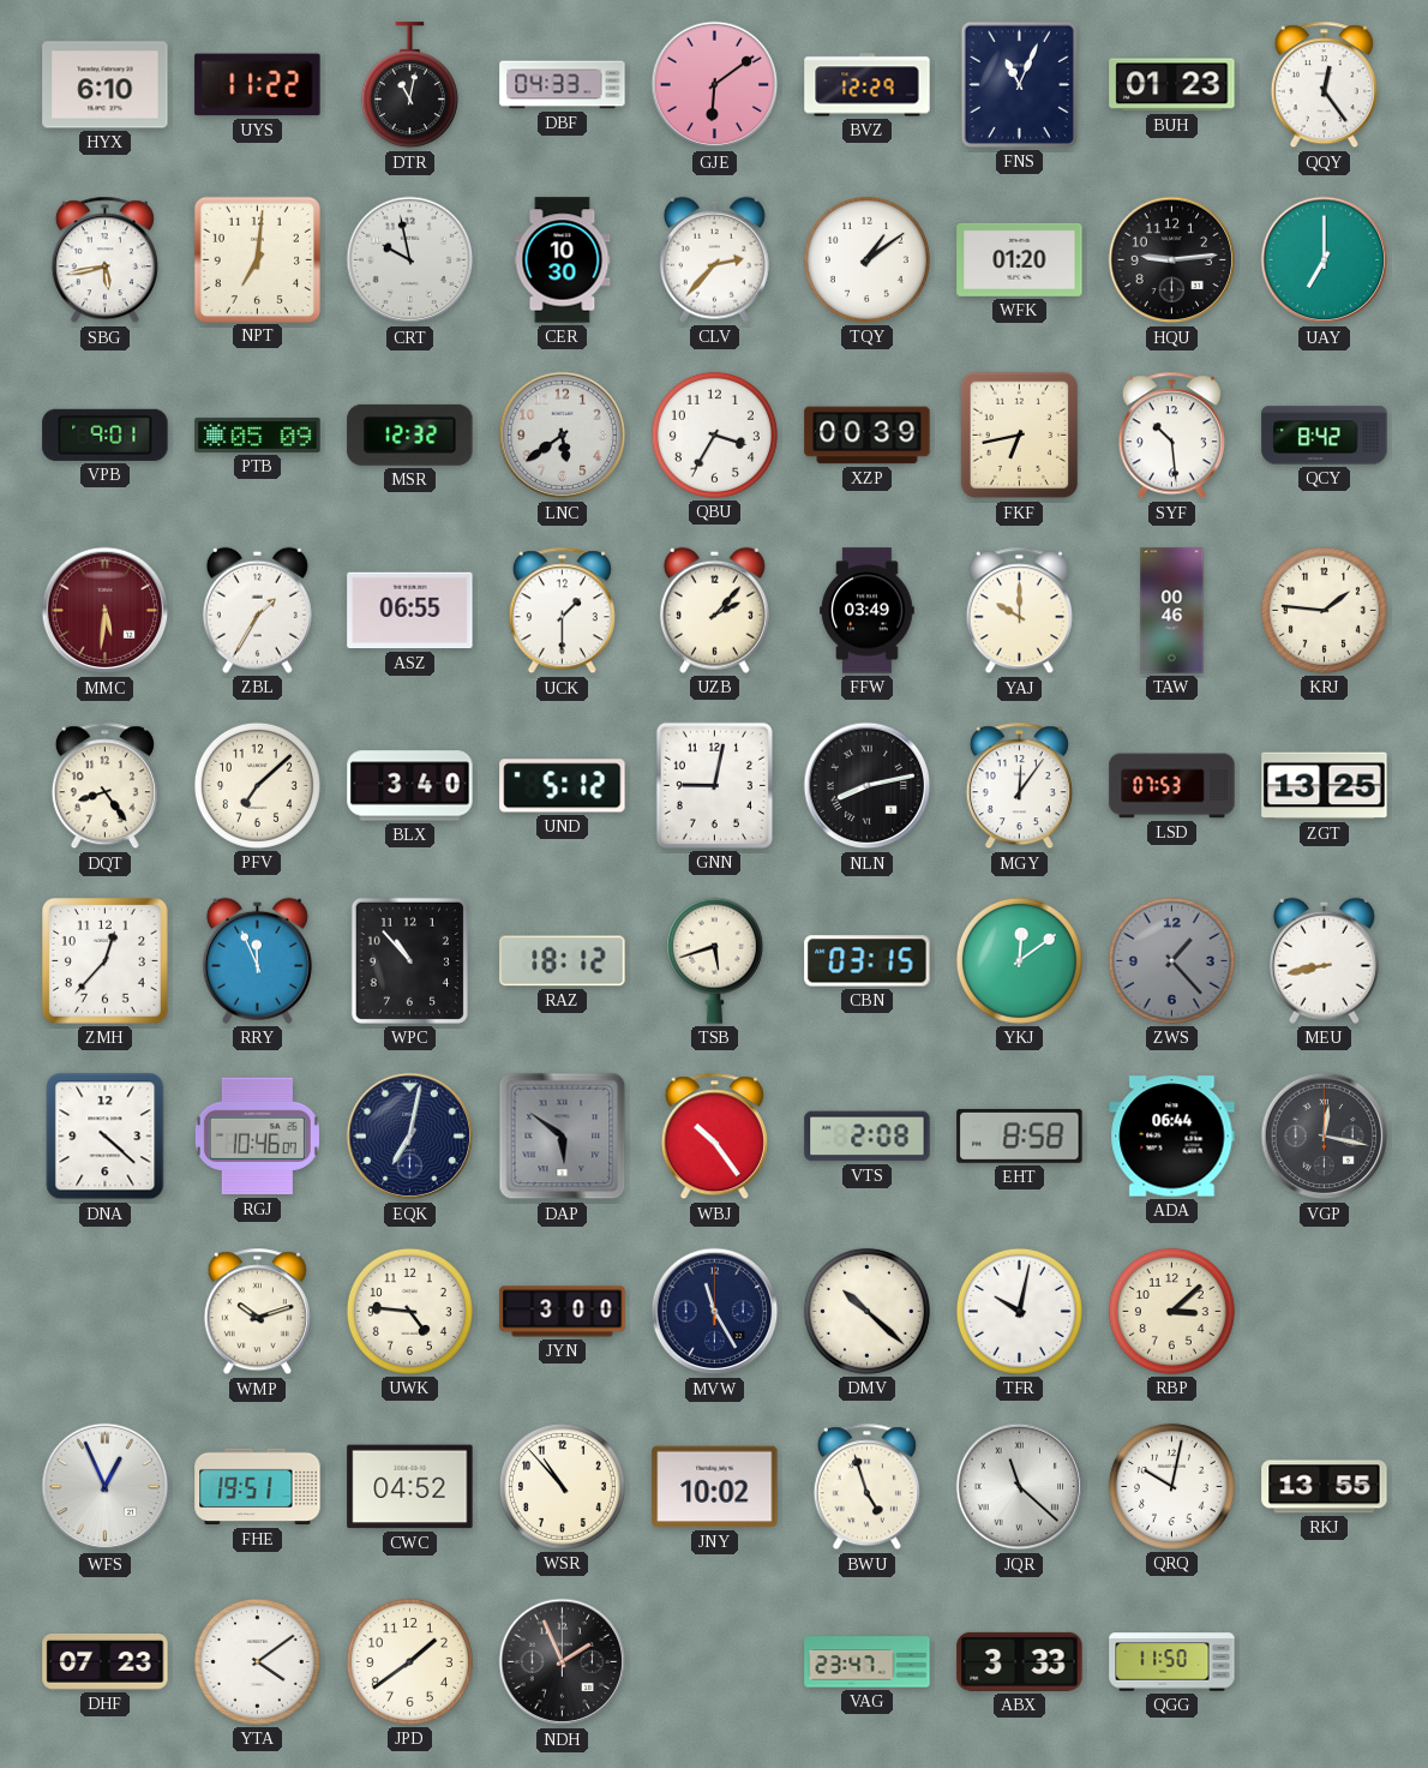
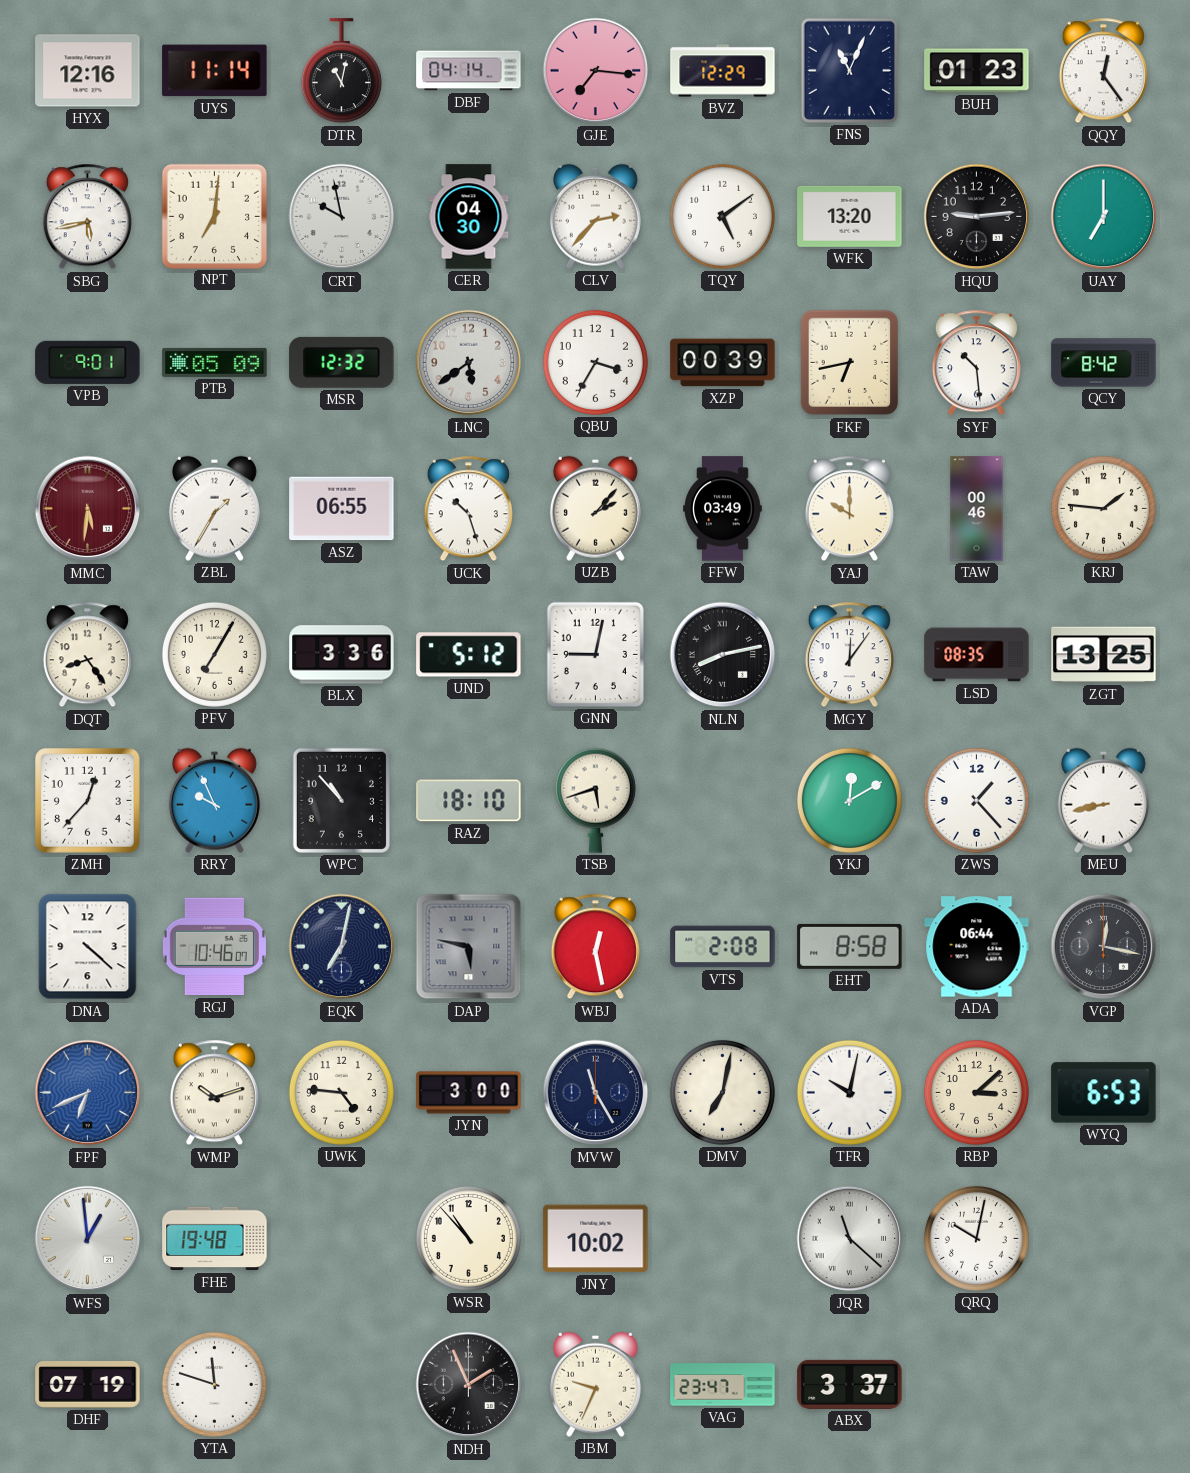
HYX: 6:10 -> 12:16 (88, 71)
UYS: 11:22 -> 11:14 (215, 71)
DBF: 04:33 -> 04:14 (469, 71)
GJE: 6:09 -> 7:16 (596, 71)
CER: 10:30 -> 04:30 (469, 217)
TQY: 1:09 -> 5:09 (722, 216)
WFK: 01:20 -> 13:20 (850, 216)
UCK: 1:30 -> 10:27 (468, 509)
PFV: 7:08 -> 7:05 (214, 654)
BLX: 3:40 -> 3:36 (342, 655)
LSD: 07:53 -> 08:35 (977, 655)
RRY: 11:56 -> 9:56 (214, 800)
RAZ: 18:12 -> 18:10 (469, 801)
CBN: 03:15 -> none (868, 961)
YKJ: 12:09 -> 12:10 (849, 800)
ZWS dial: grey -> white (976, 800)
DAP: 5:51 -> 5:47 (469, 947)
WBJ: 10:24 -> 12:28 (595, 947)
FPF: none -> 6:41 (88, 1093)
DMV: 10:22 -> 7:02 (722, 1092)
WYQ: none -> 6:53 (1104, 1093)
WFS: 12:56 -> 12:59 (88, 1239)
FHE: 19:51 -> 19:48 (215, 1239)
CWC: 04:52 -> none (410, 1487)
BWU: 4:57 -> none (866, 1487)
RKJ: 13:55 -> none (1325, 1487)
DHF: 07:23 -> 07:19 (88, 1385)
YTA: 4:09 -> 11:48 (214, 1384)
JPD: 1:39 -> none (409, 1661)
JBM: none -> 9:34 (595, 1384)
ABX: 3:33 -> 3:37 (850, 1384)
QGG: 11:50 -> none (1172, 1662)
